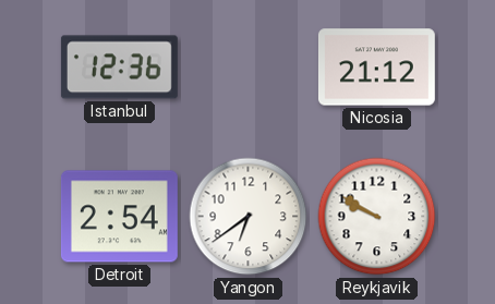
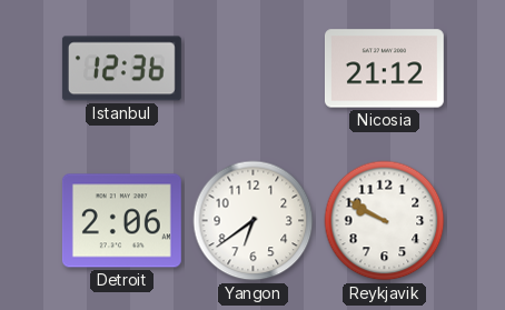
Detroit: 2:54 -> 2:06 (121, 221)
